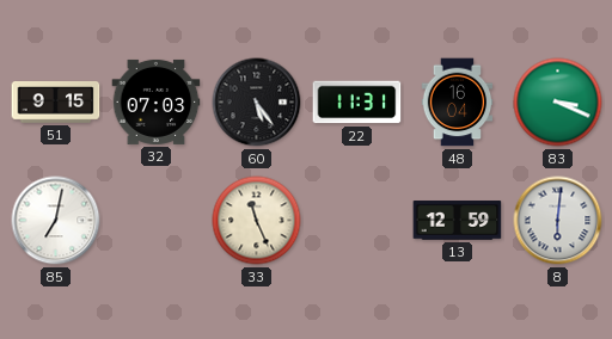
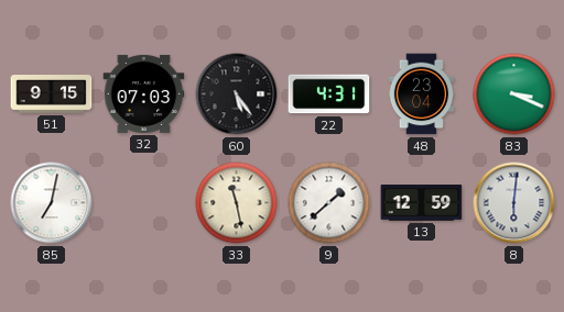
22: 11:31 -> 4:31 (329, 94)
48: 16:04 -> 23:04 (422, 94)
33: 11:26 -> 11:28 (237, 203)
9: none -> 1:38 (329, 203)
